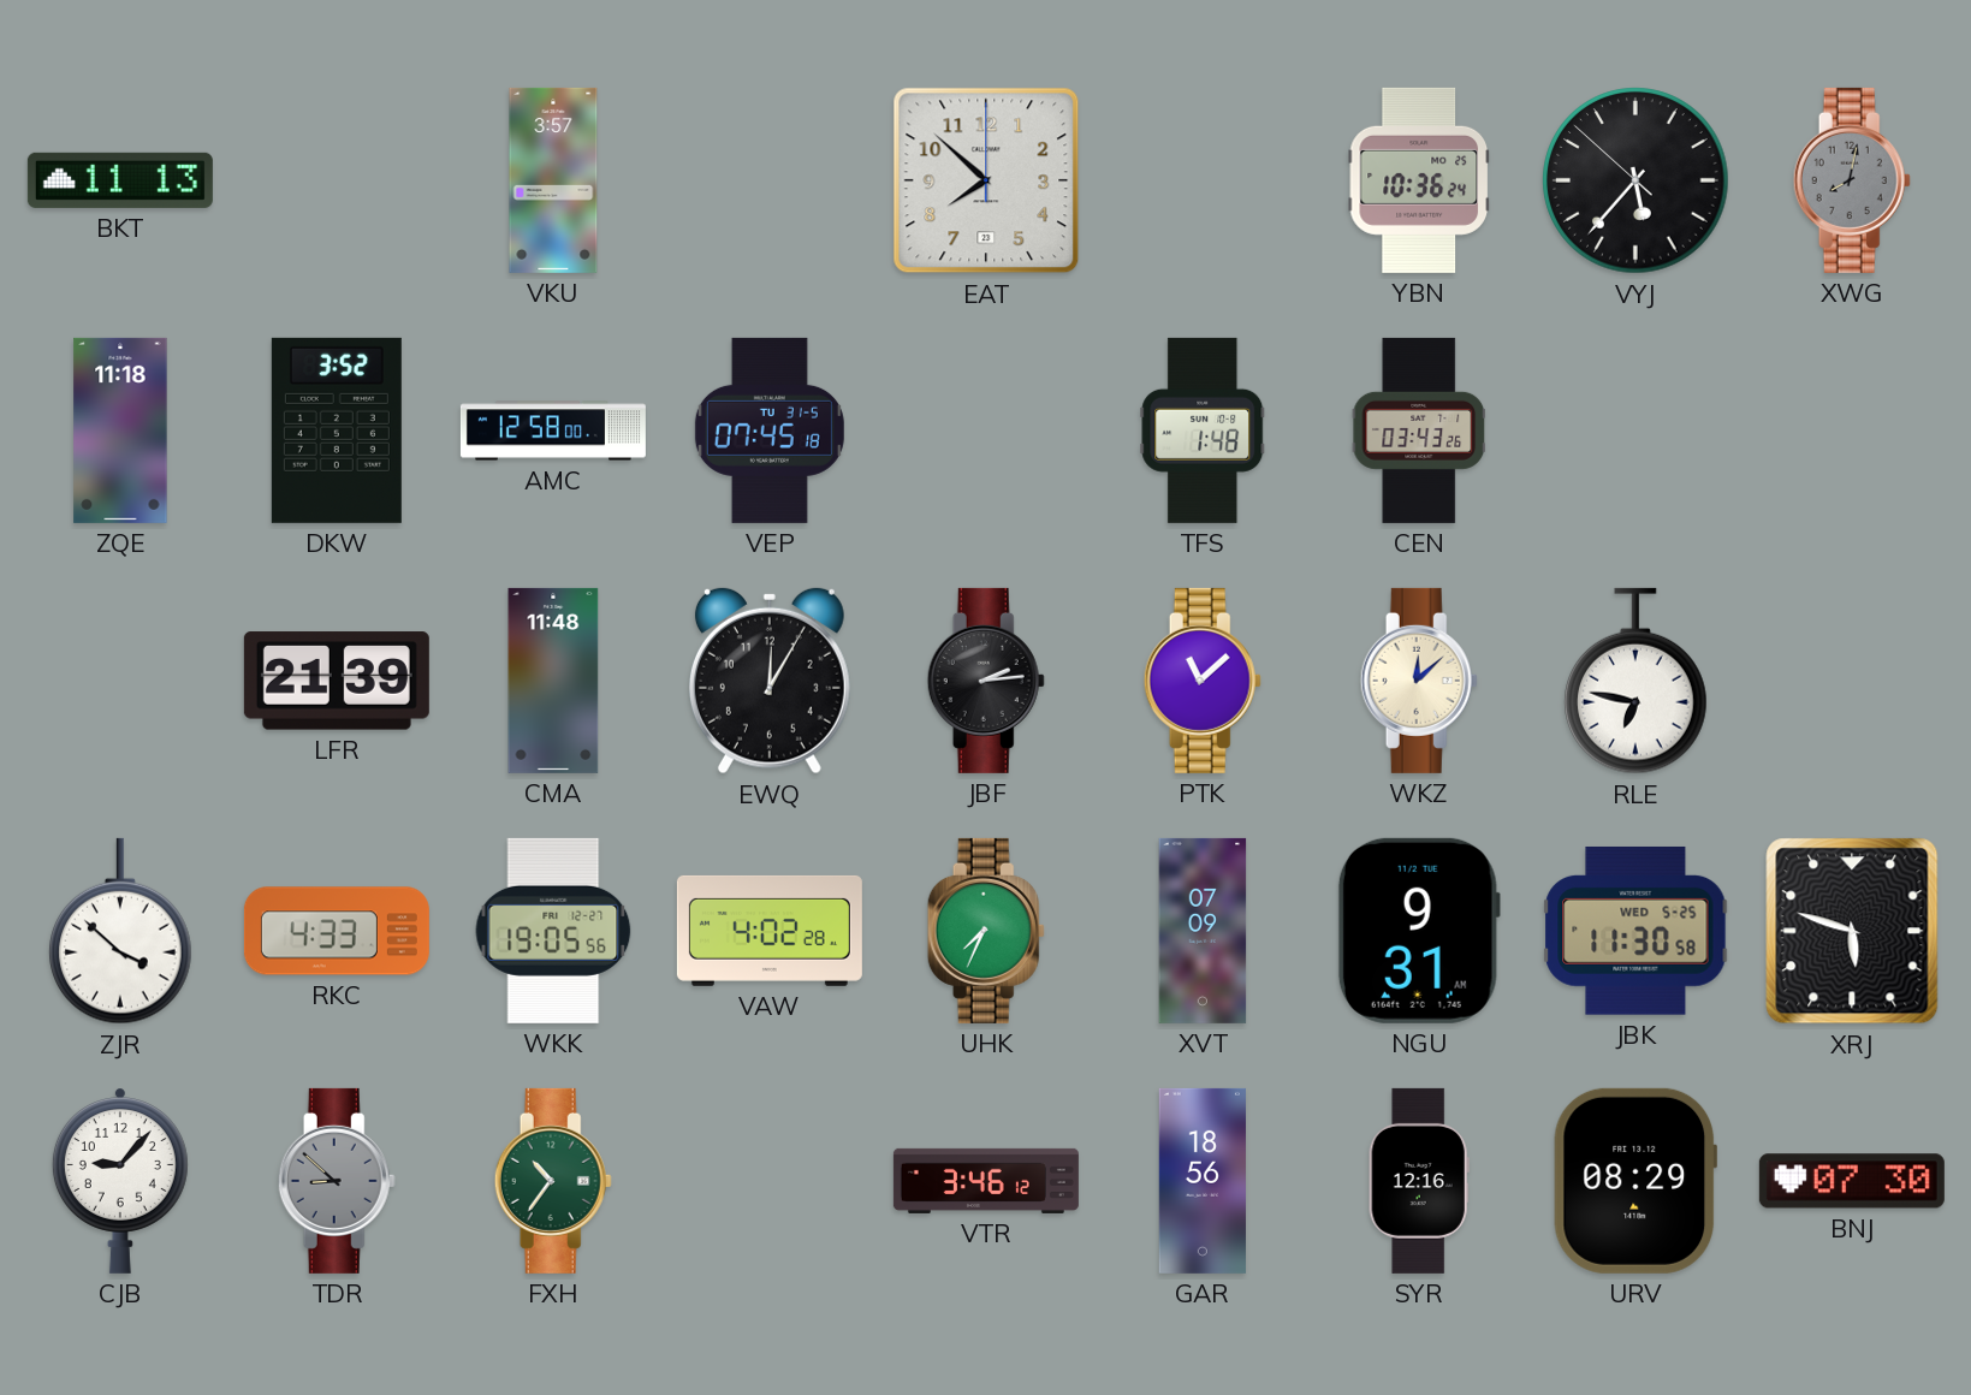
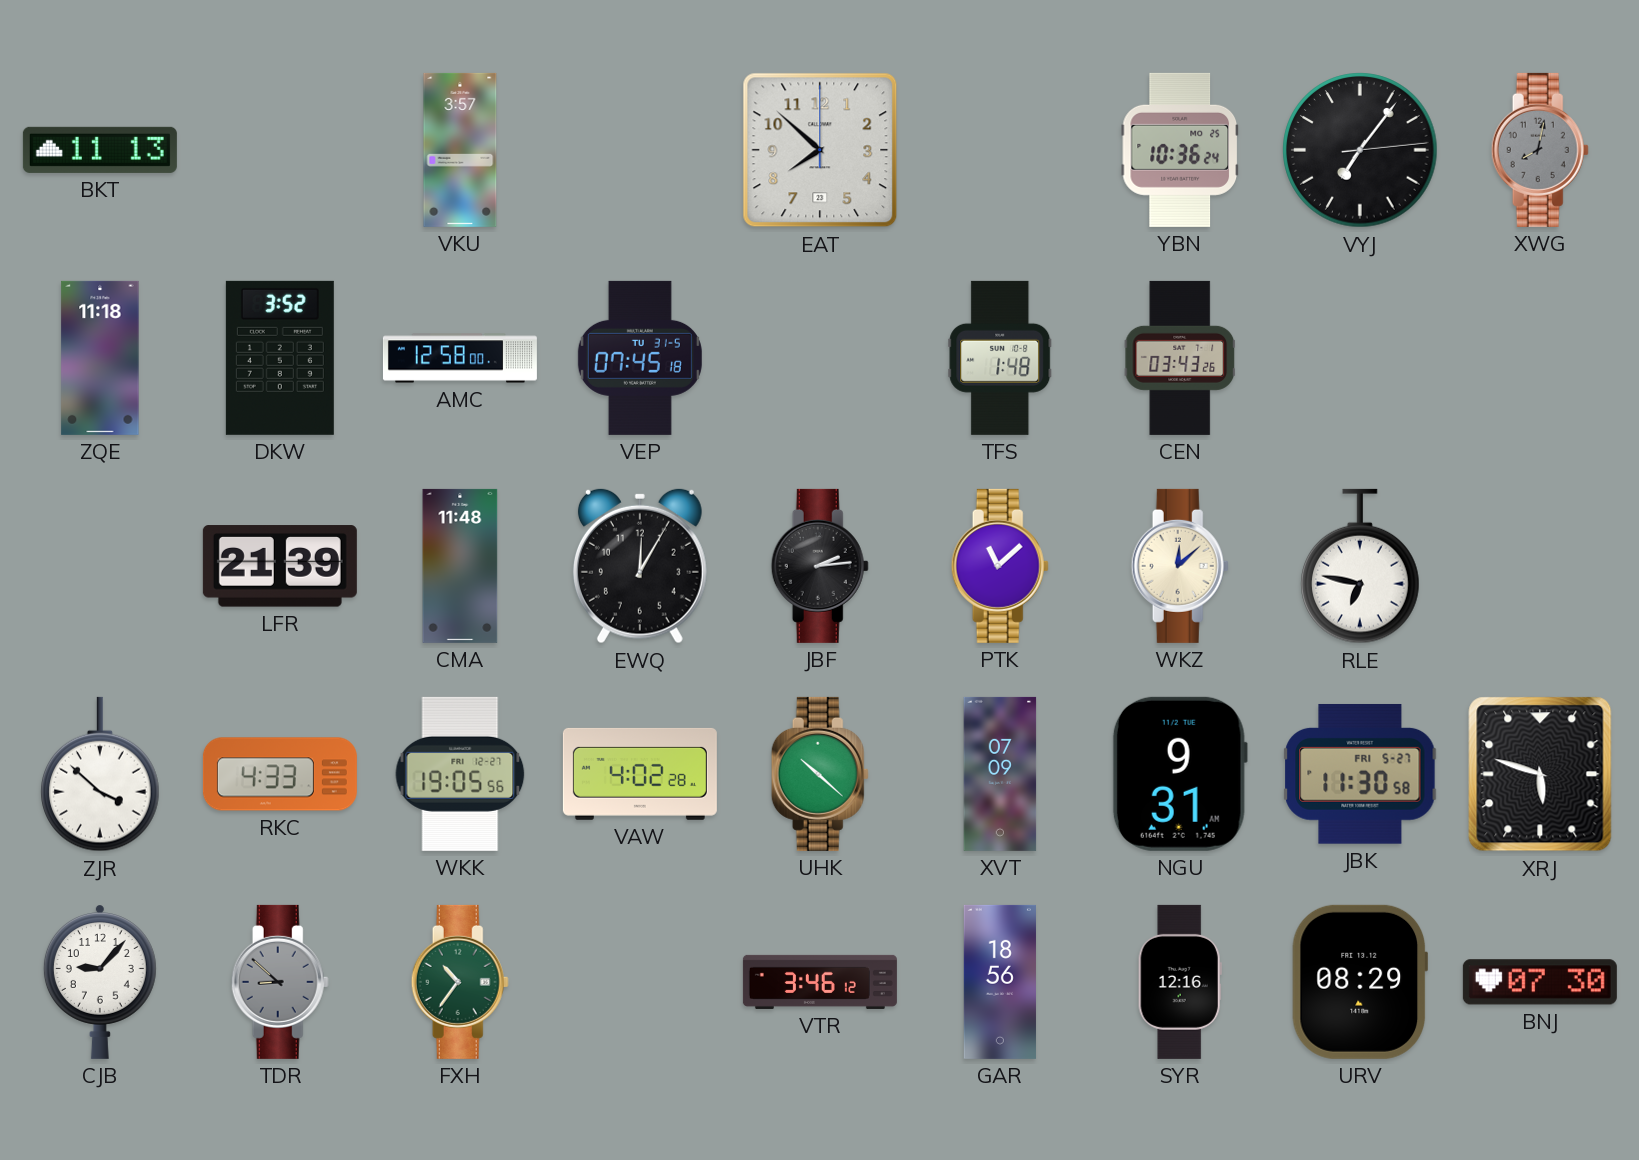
VYJ: 5:36 -> 7:06 (1360, 150)
UHK: 7:34 -> 10:22 (820, 774)
JBK date: WED 5-25 -> FRI 5-27 (1360, 774)
